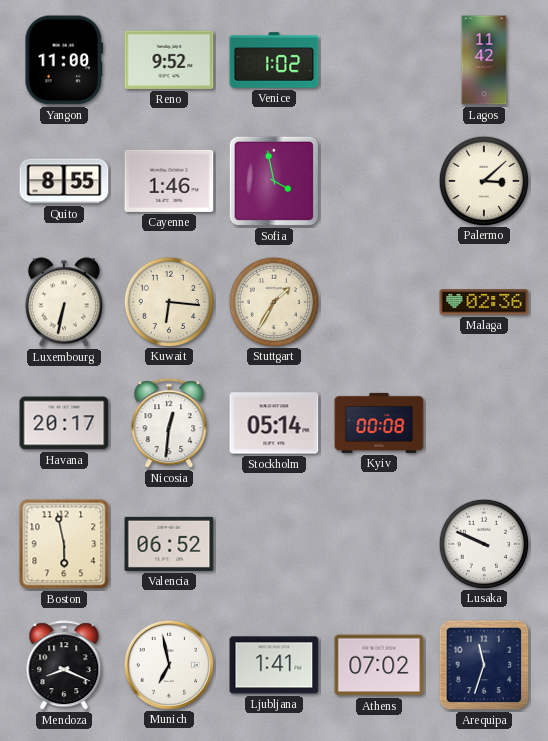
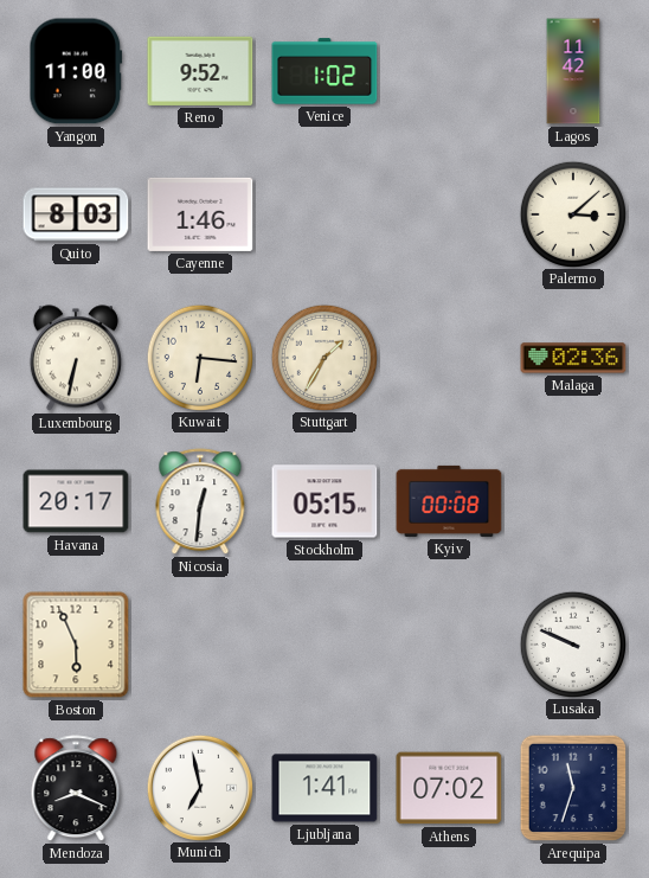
Quito: 8:55 -> 8:03 (76, 214)
Sofia: 3:58 -> none (274, 181)
Stockholm: 05:14 -> 05:15 (324, 501)
Boston: 5:58 -> 5:56 (76, 645)
Valencia: 06:52 -> none (169, 544)
